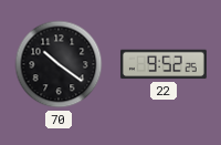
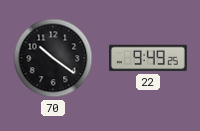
22: 9:52 -> 9:49 (148, 58)
